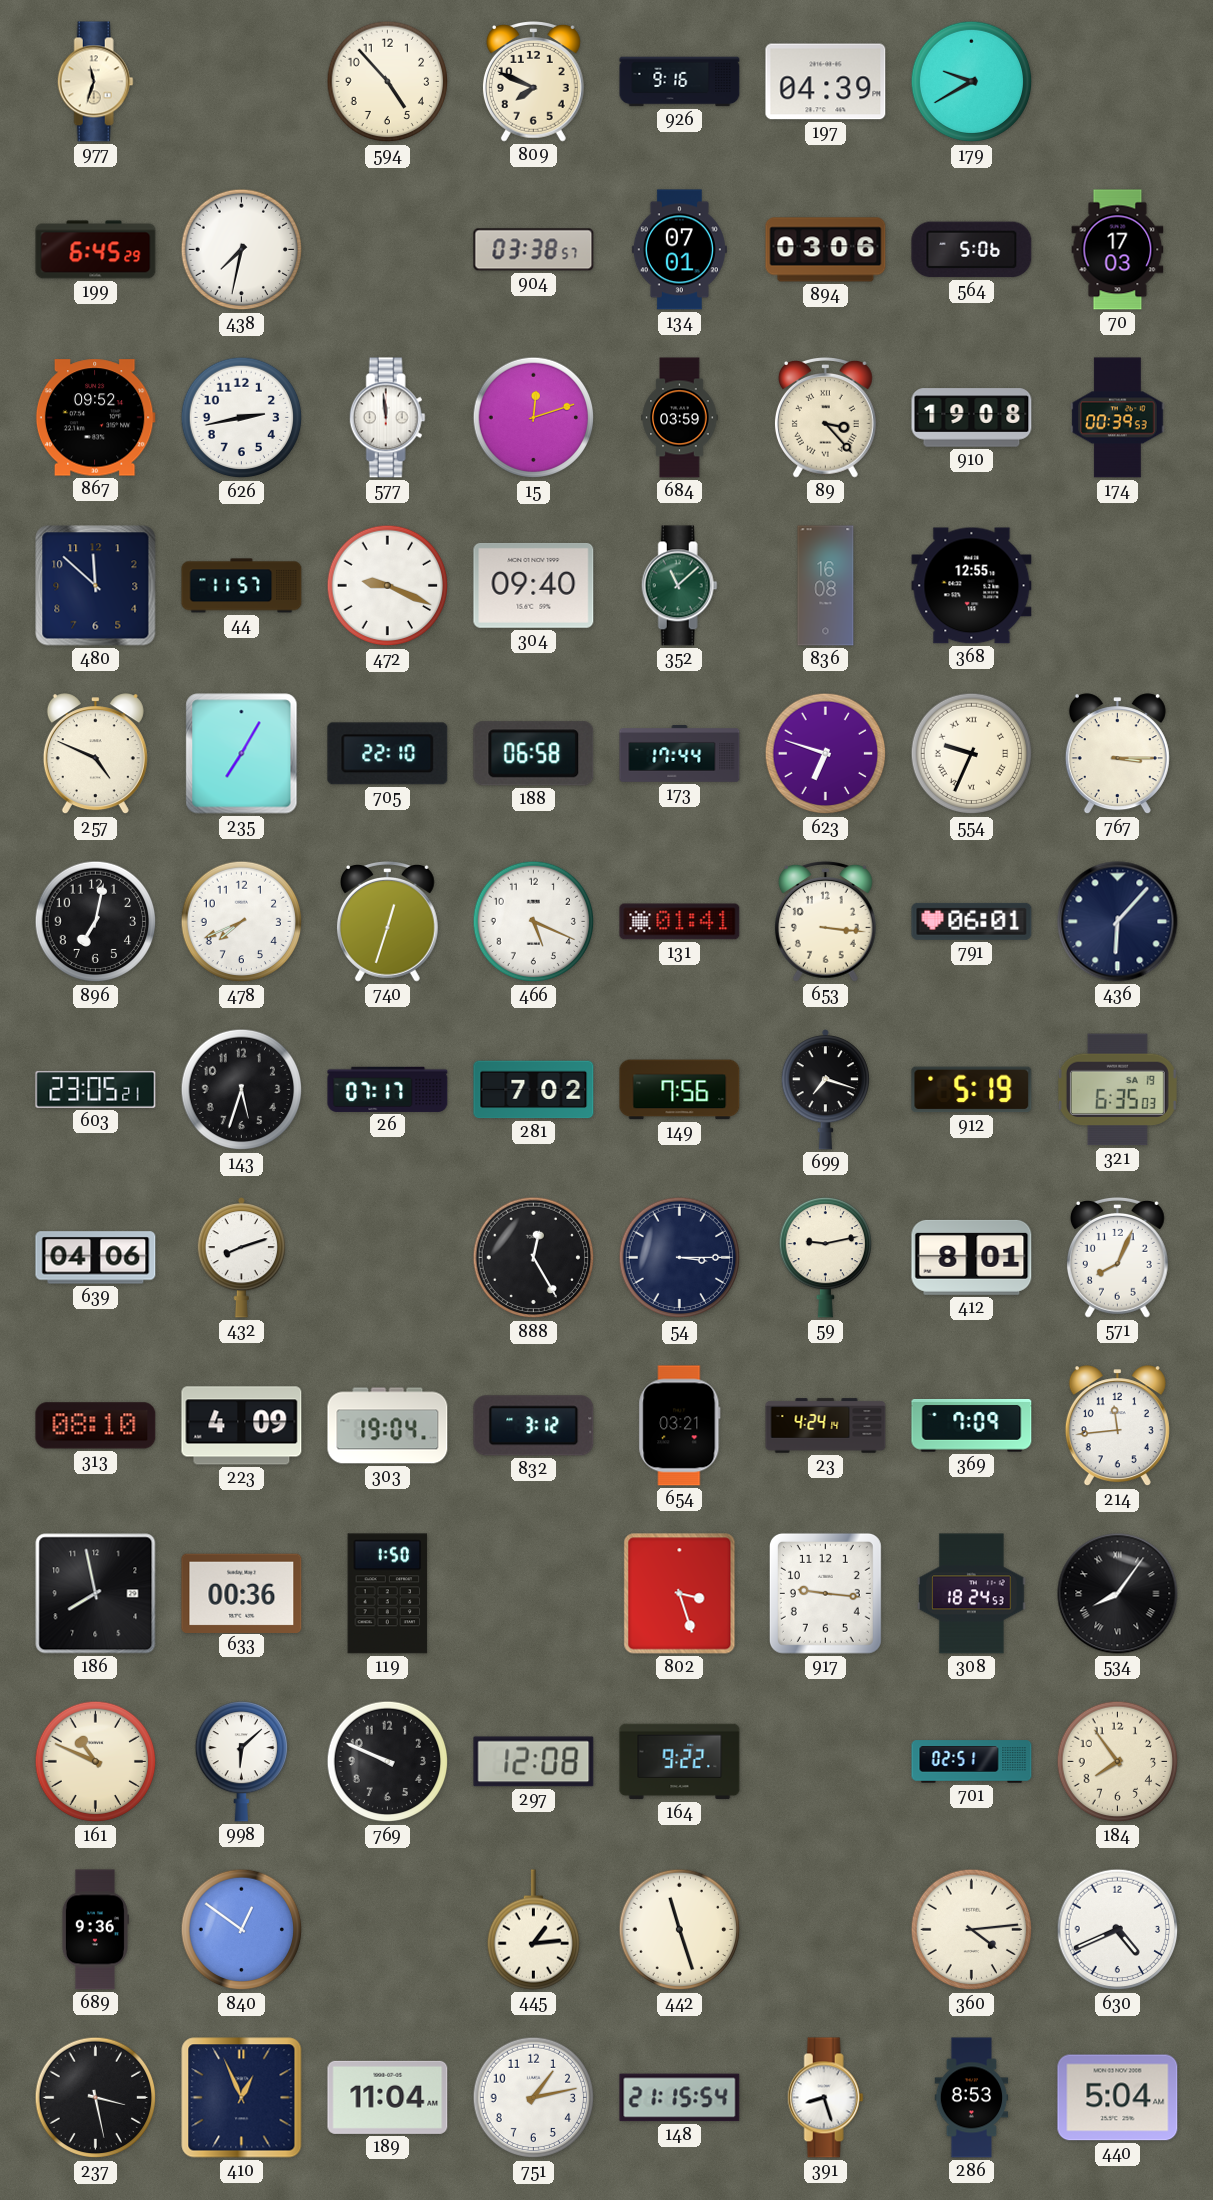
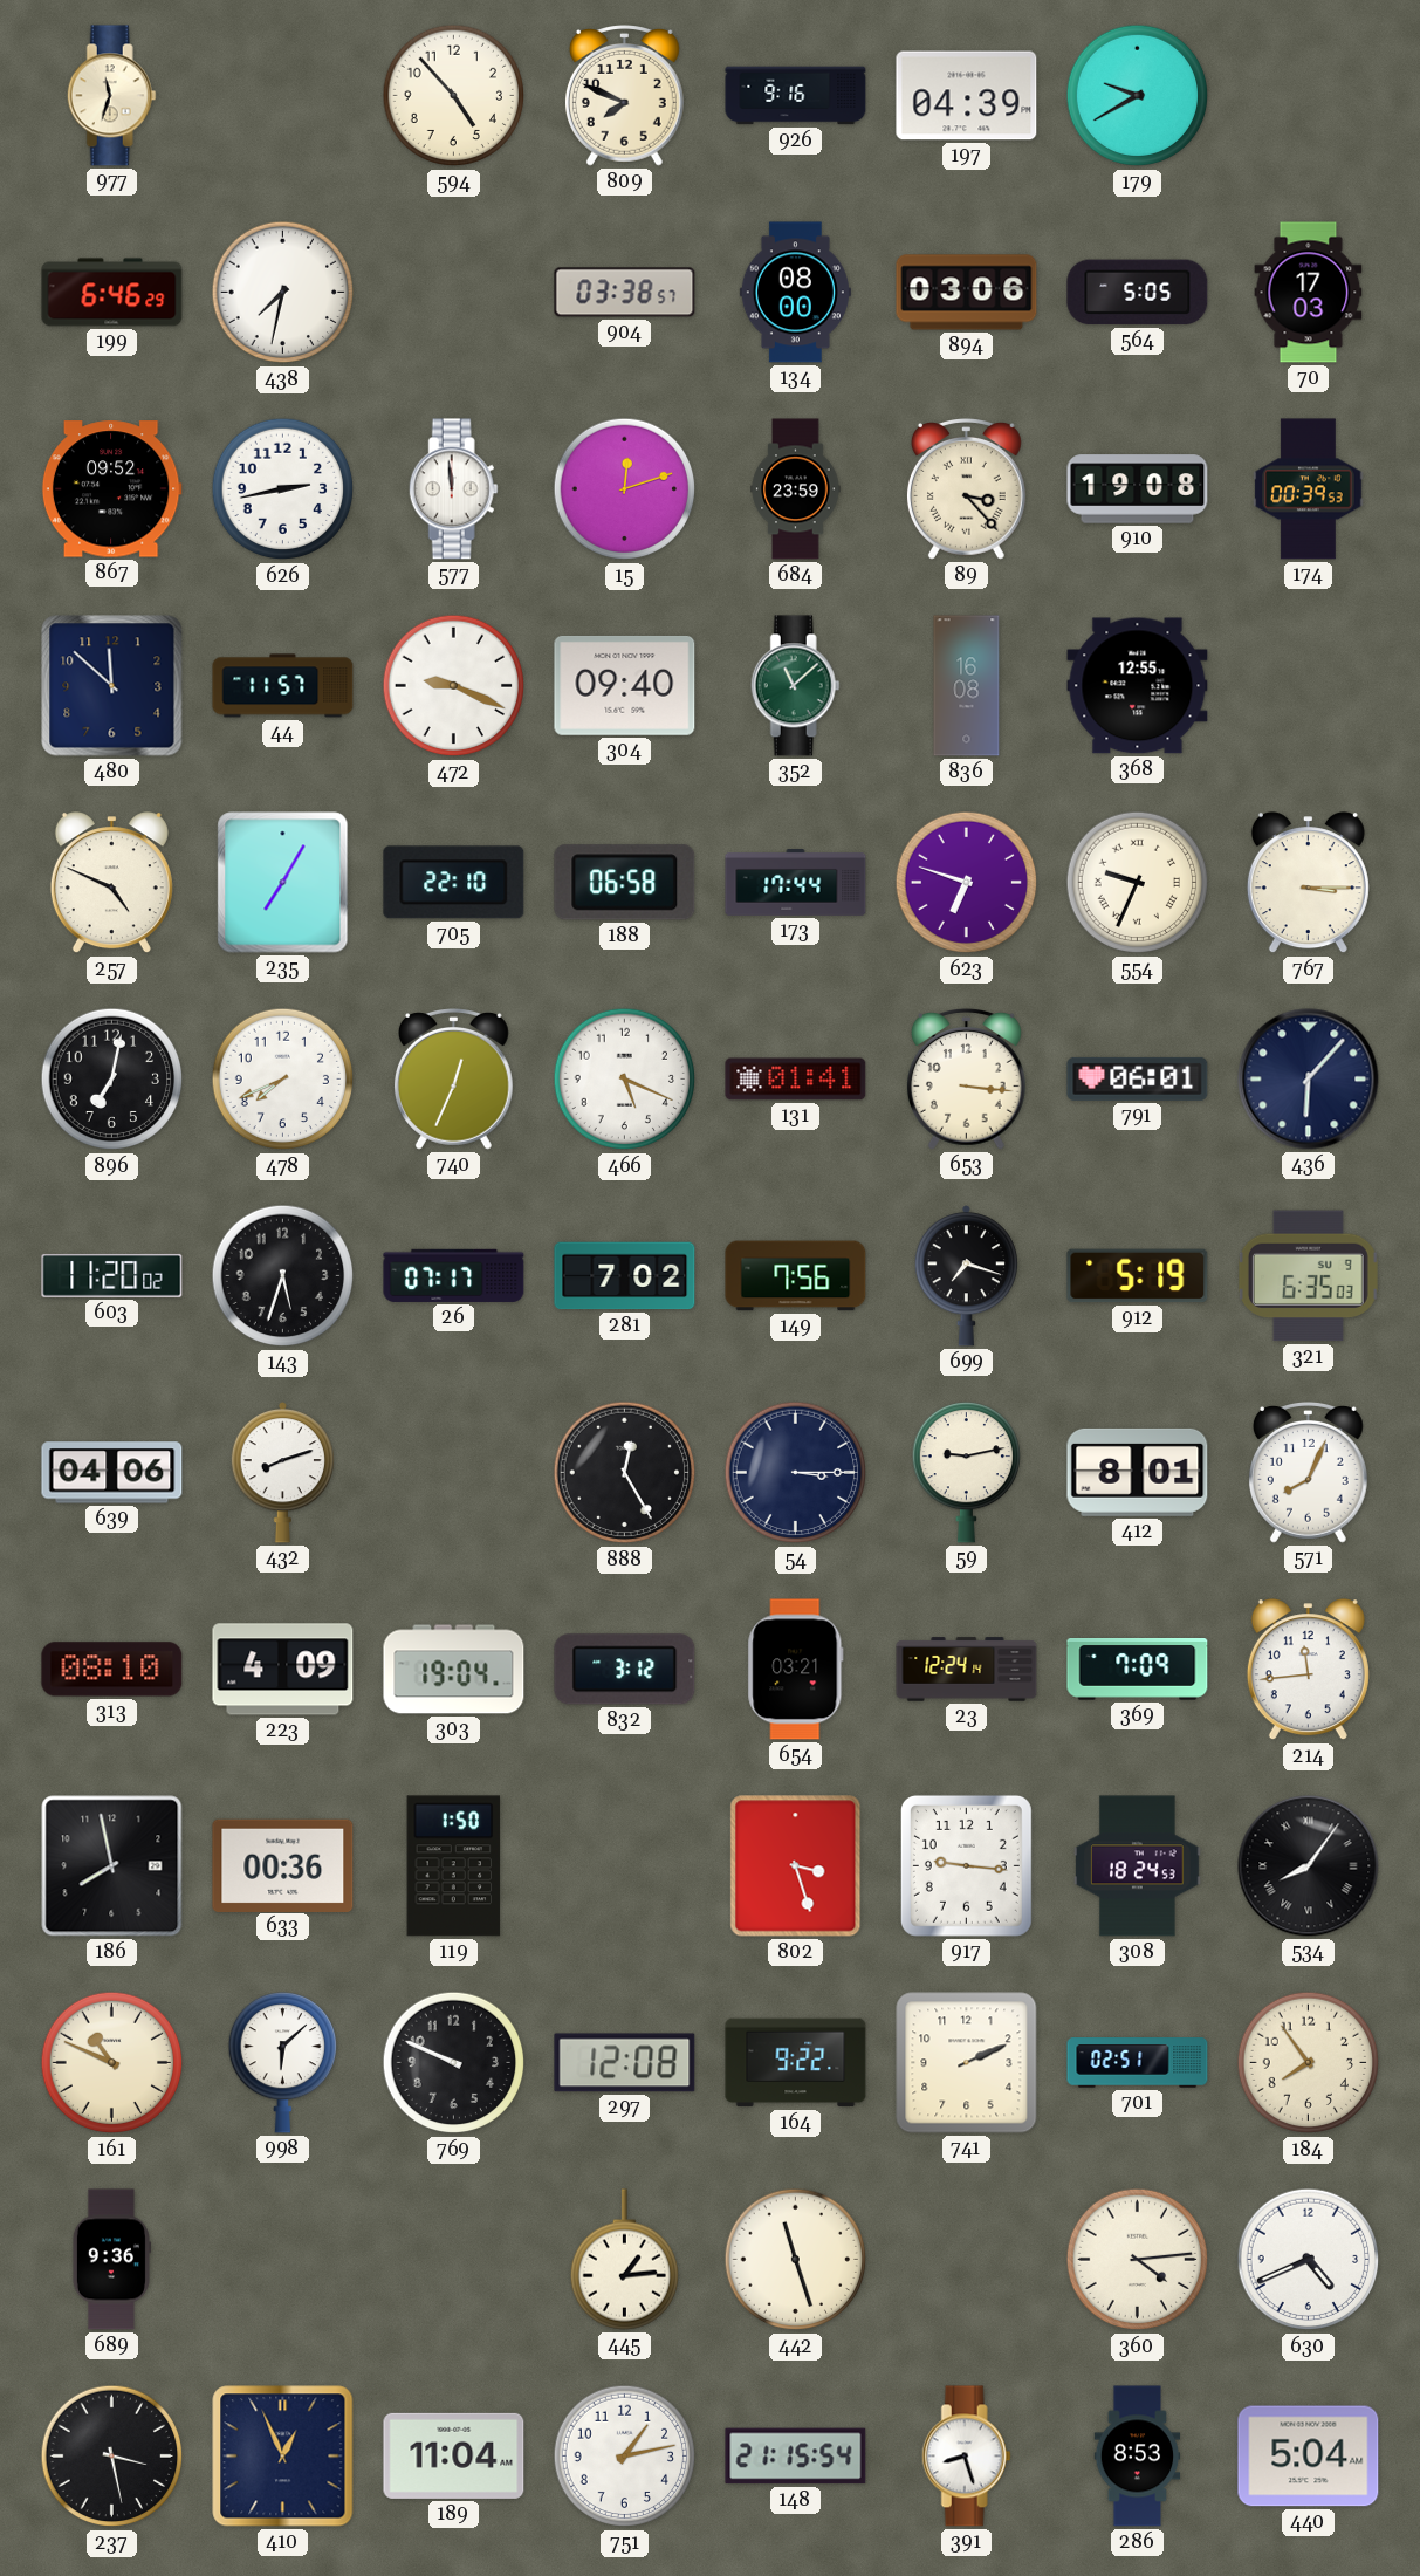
199: 6:45 -> 6:46 (112, 293)
134: 07:01 -> 08:00 (795, 293)
564: 5:06 -> 5:05 (1138, 293)
684: 03:59 -> 23:59 (796, 489)
740: 12:33 -> 12:34 (453, 1080)
603: 23:05 -> 11:20 (112, 1275)
321 date: SA 19 -> SU 9 (1308, 1276)
23: 4:24 -> 12:24 (967, 1670)
741: none -> 2:11 (967, 2063)
840: 12:51 -> none (242, 1930)
